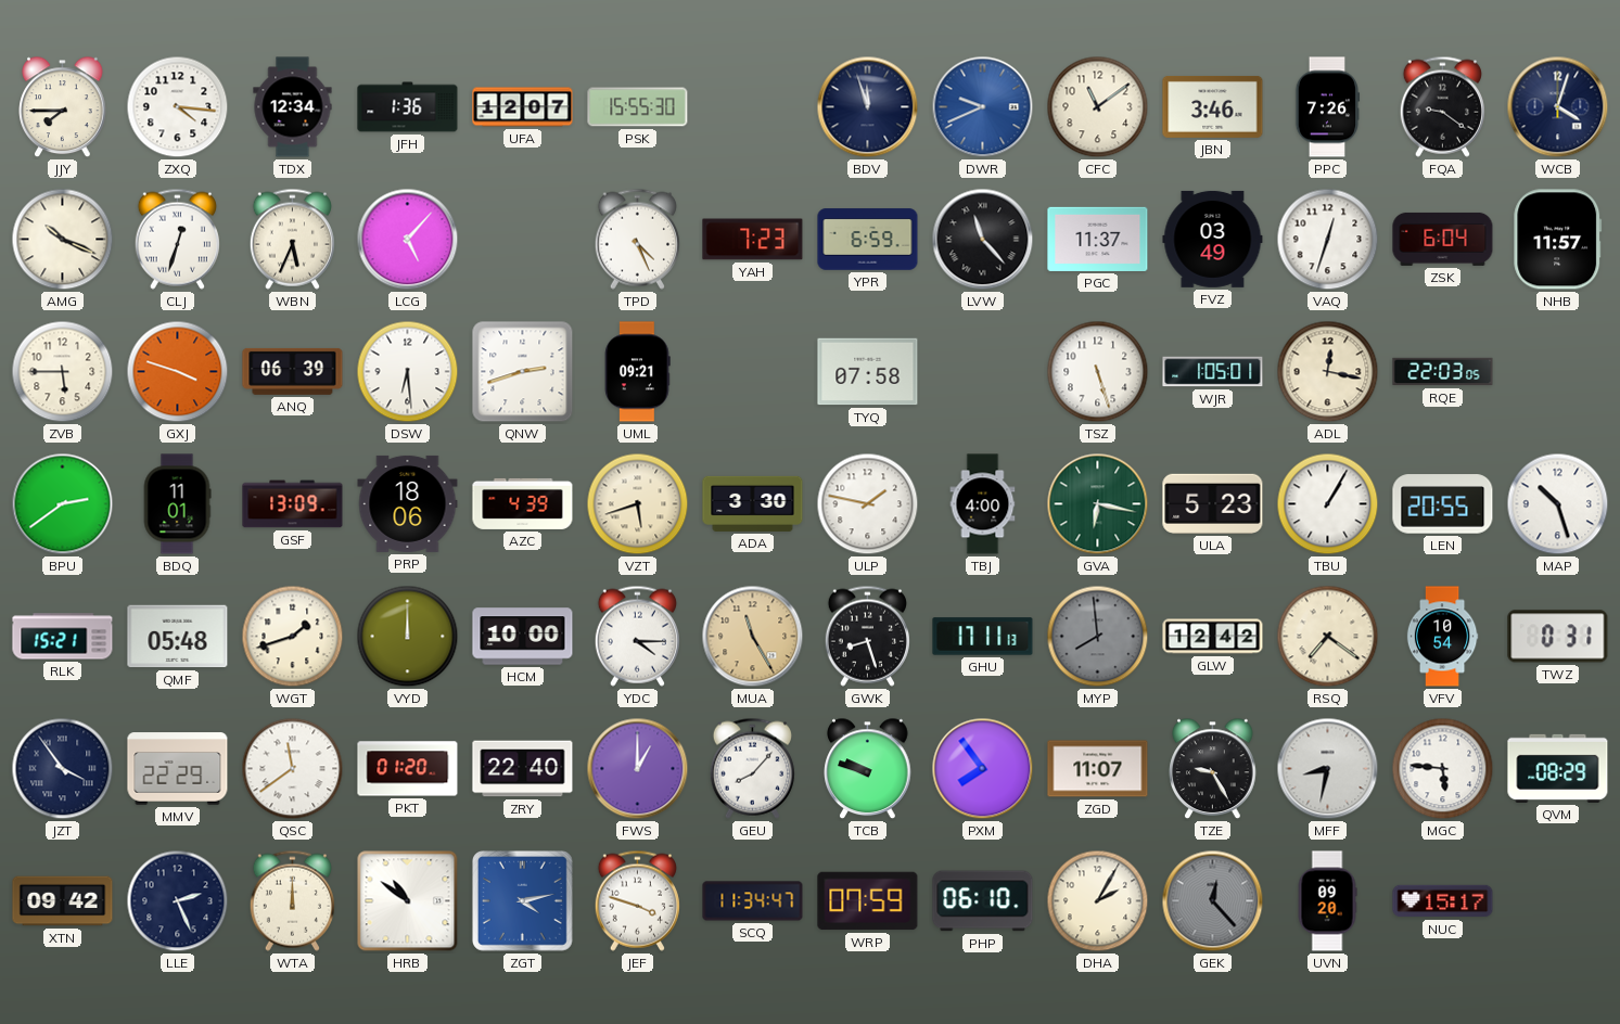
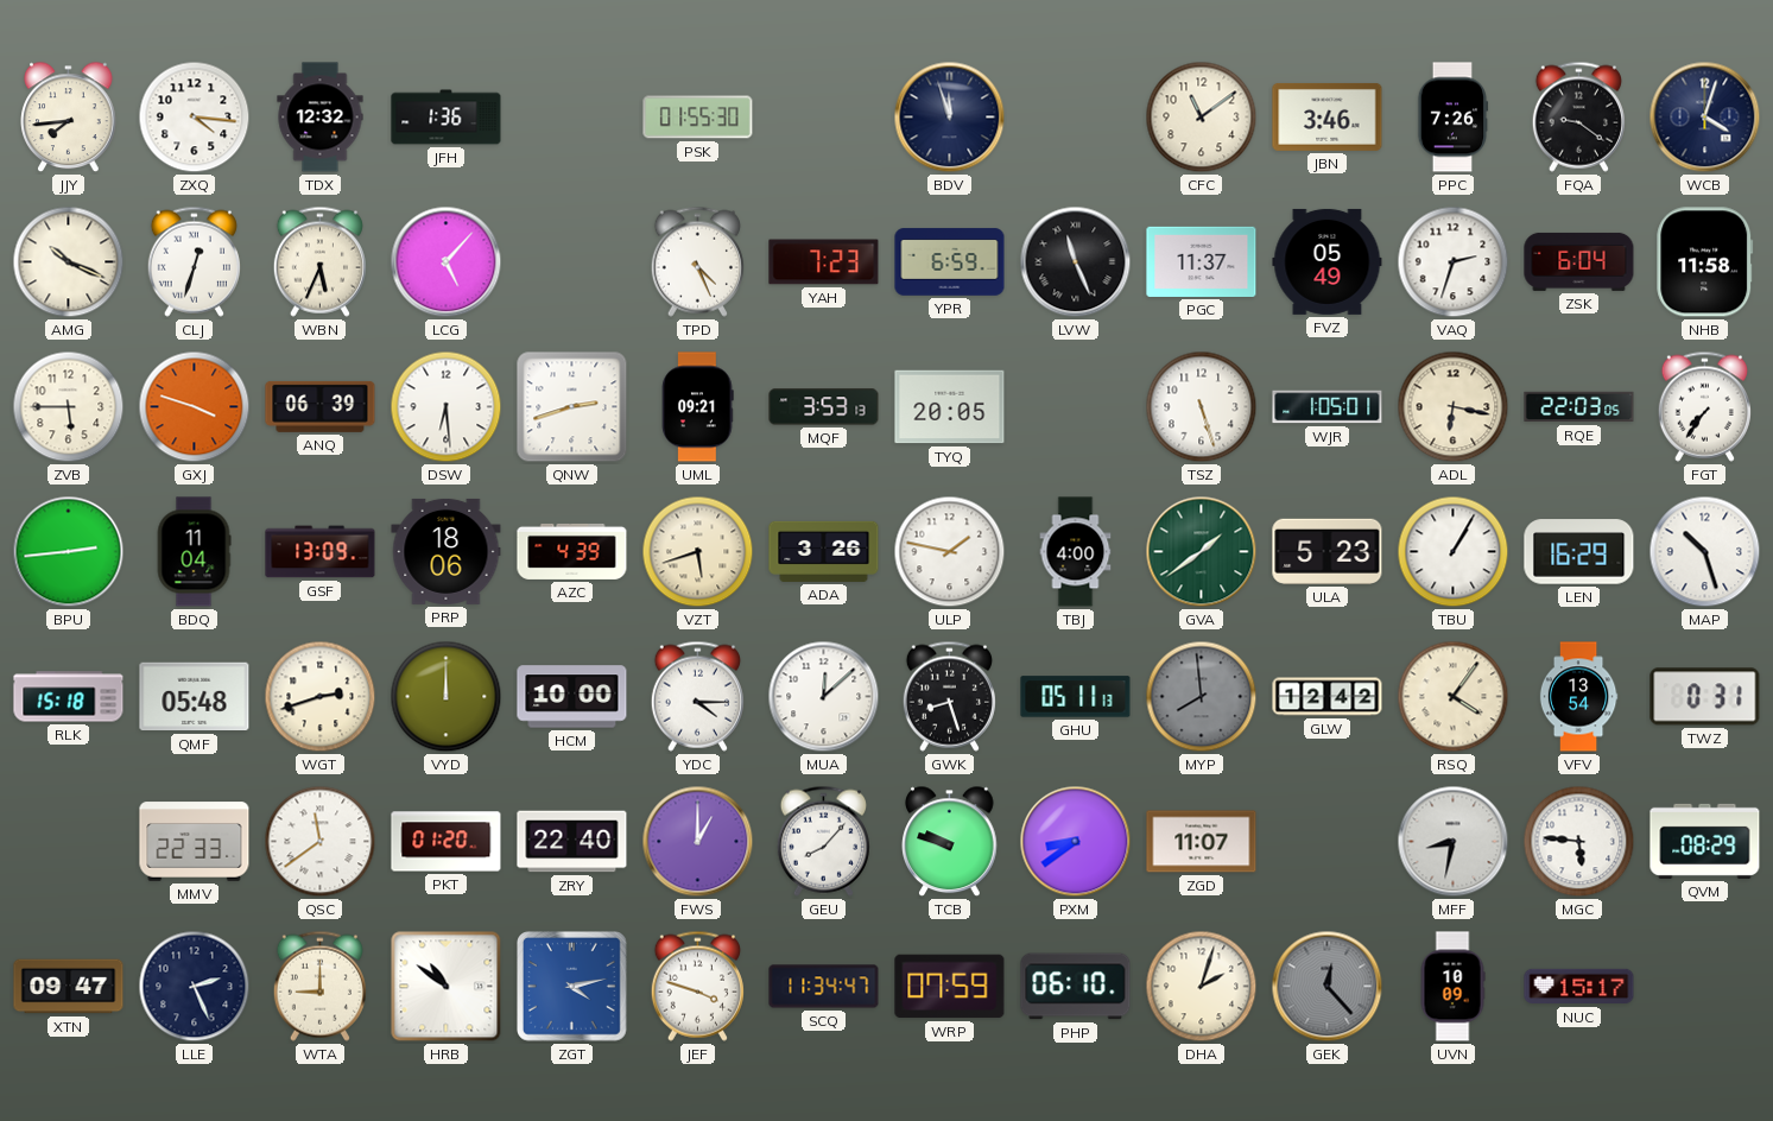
JJY: 7:45 -> 7:44 (69, 118)
TDX: 12:34 -> 12:32 (321, 118)
UFA: 12:07 -> none (523, 107)
PSK: 15:55 -> 01:55 (698, 118)
DWR: 9:41 -> none (983, 107)
LVW: 11:23 -> 11:26 (1076, 262)
FVZ: 03:49 -> 05:49 (1328, 261)
VAQ: 12:33 -> 2:33 (1454, 262)
NHB: 11:57 -> 11:58 (1705, 262)
MQF: none -> 3:53 (824, 407)
TYQ: 07:58 -> 20:05 (950, 407)
ADL: 12:17 -> 6:17 (1454, 407)
FGT: none -> 7:36 (1704, 406)
BPU: 2:39 -> 2:44 (69, 552)
BDQ: 11:01 -> 11:04 (194, 552)
ADA: 3:30 -> 3:26 (824, 551)
GVA: 6:17 -> 1:39 (1202, 552)
LEN: 20:55 -> 16:29 (1579, 552)
RLK: 15:21 -> 15:18 (69, 697)
WGT: 1:42 -> 2:42 (321, 697)
MUA: 11:25 -> 12:08 (824, 697)
MUA dial: champagne -> white (824, 697)
GHU: 17:11 -> 05:11 (1076, 697)
RSQ: 7:21 -> 4:06 (1454, 697)
VFV: 10:54 -> 13:54 (1578, 697)
JZT: 3:54 -> none (63, 769)
MMV: 22:29 -> 22:33 (195, 842)
PXM: 7:54 -> 8:39 (1076, 842)
TZE: 9:25 -> none (1213, 769)
XTN: 09:42 -> 09:47 (69, 987)
WTA: 12:00 -> 9:00 (319, 986)
DHA: 2:05 -> 2:03 (1202, 987)
UVN: 09:20 -> 10:09 (1452, 987)
